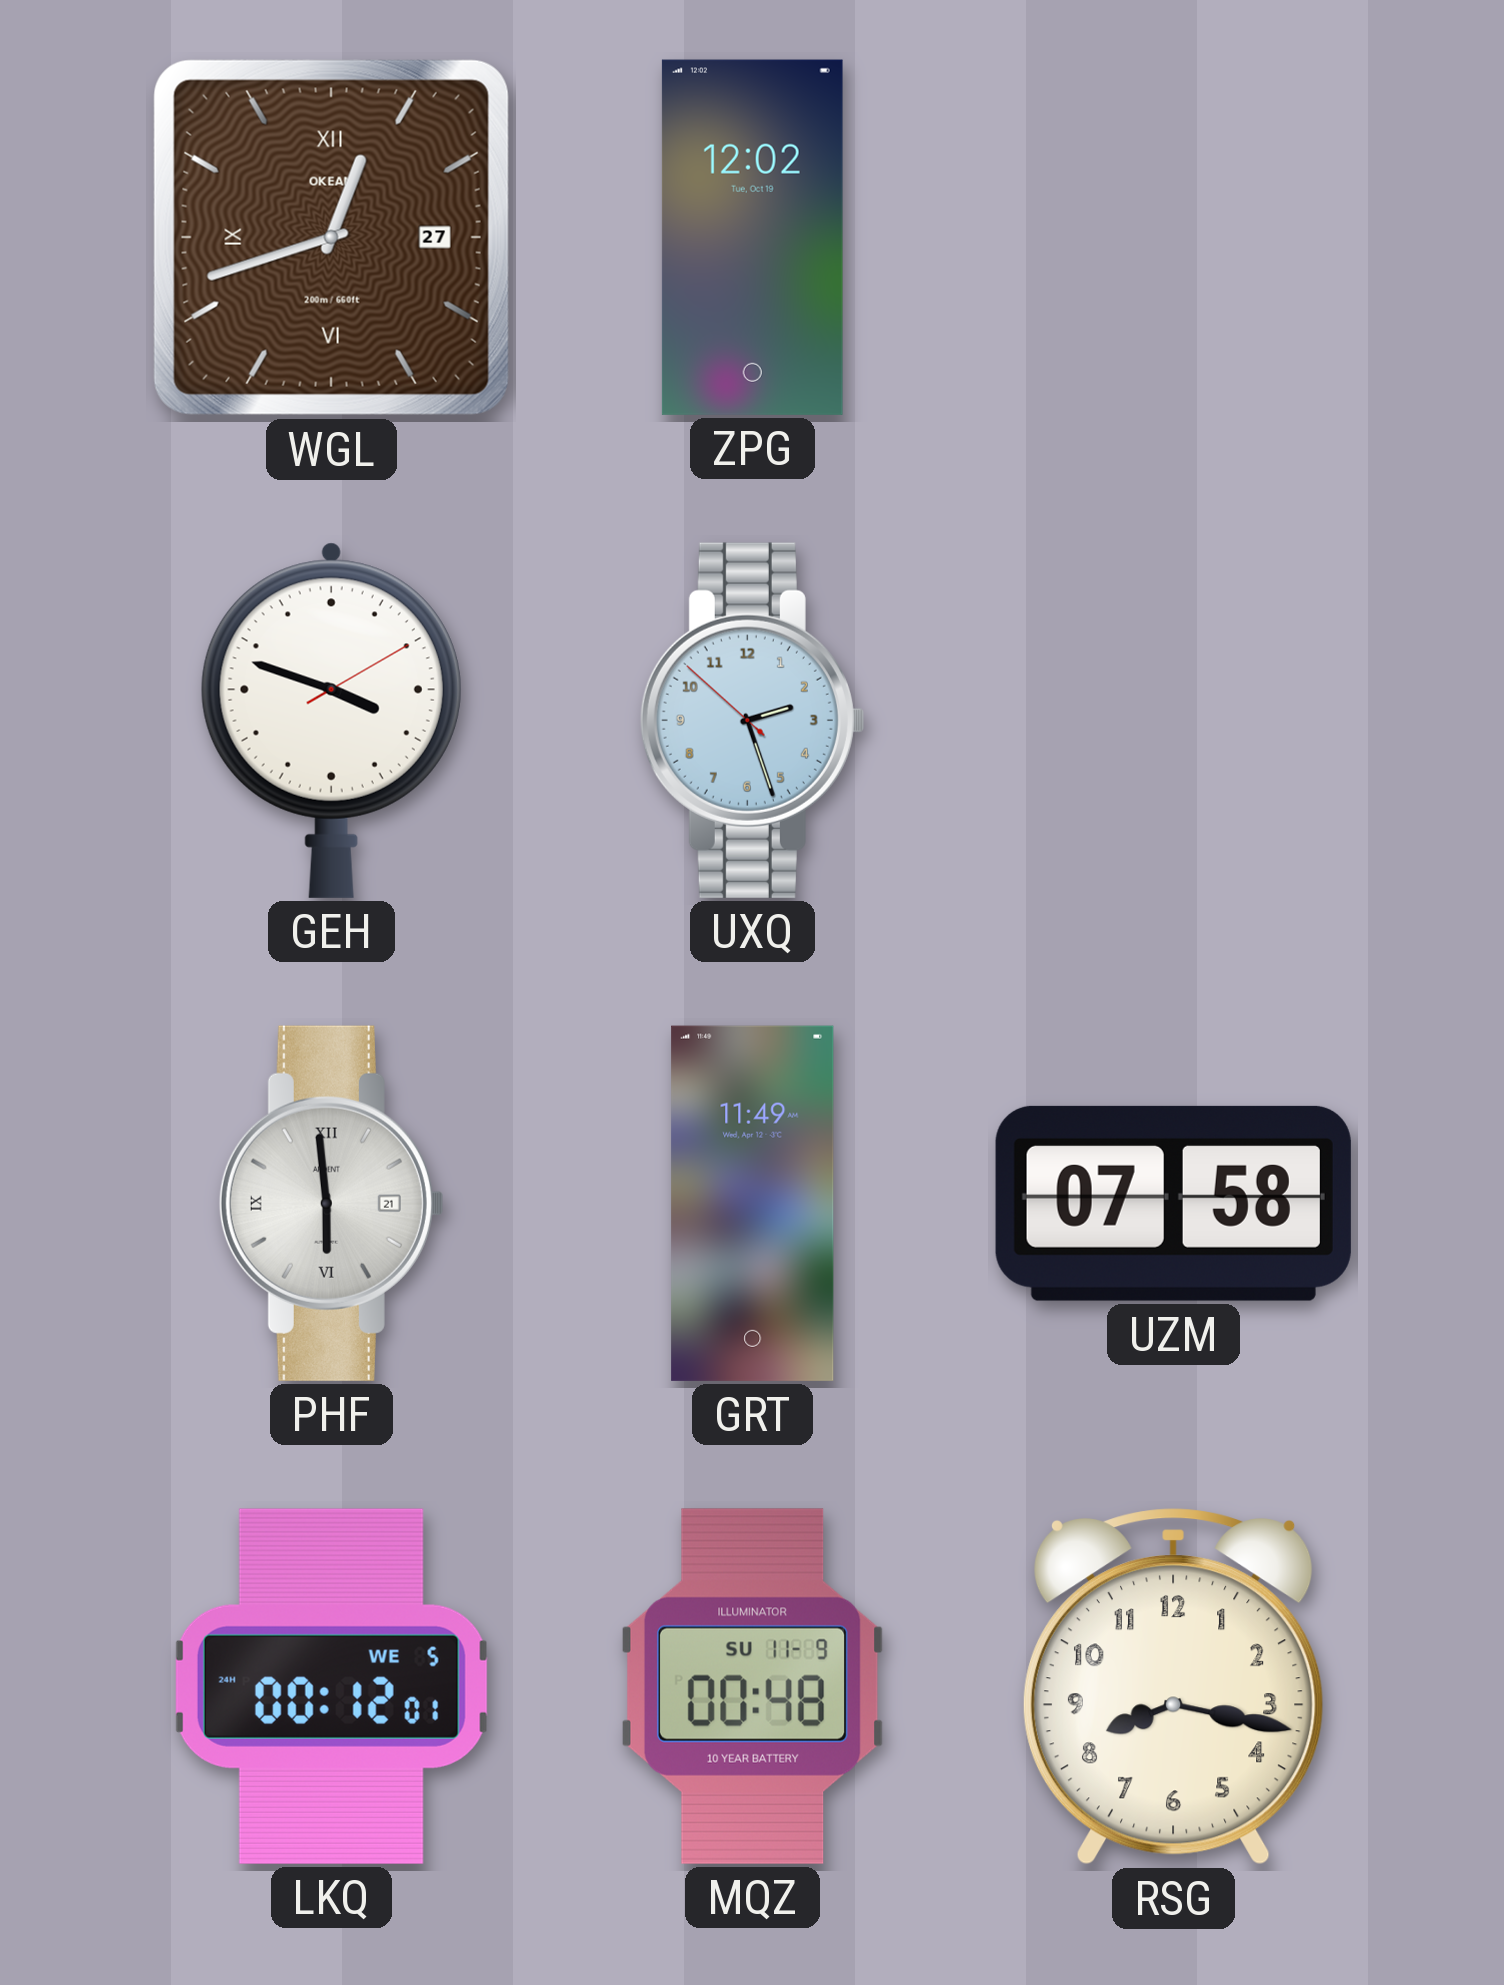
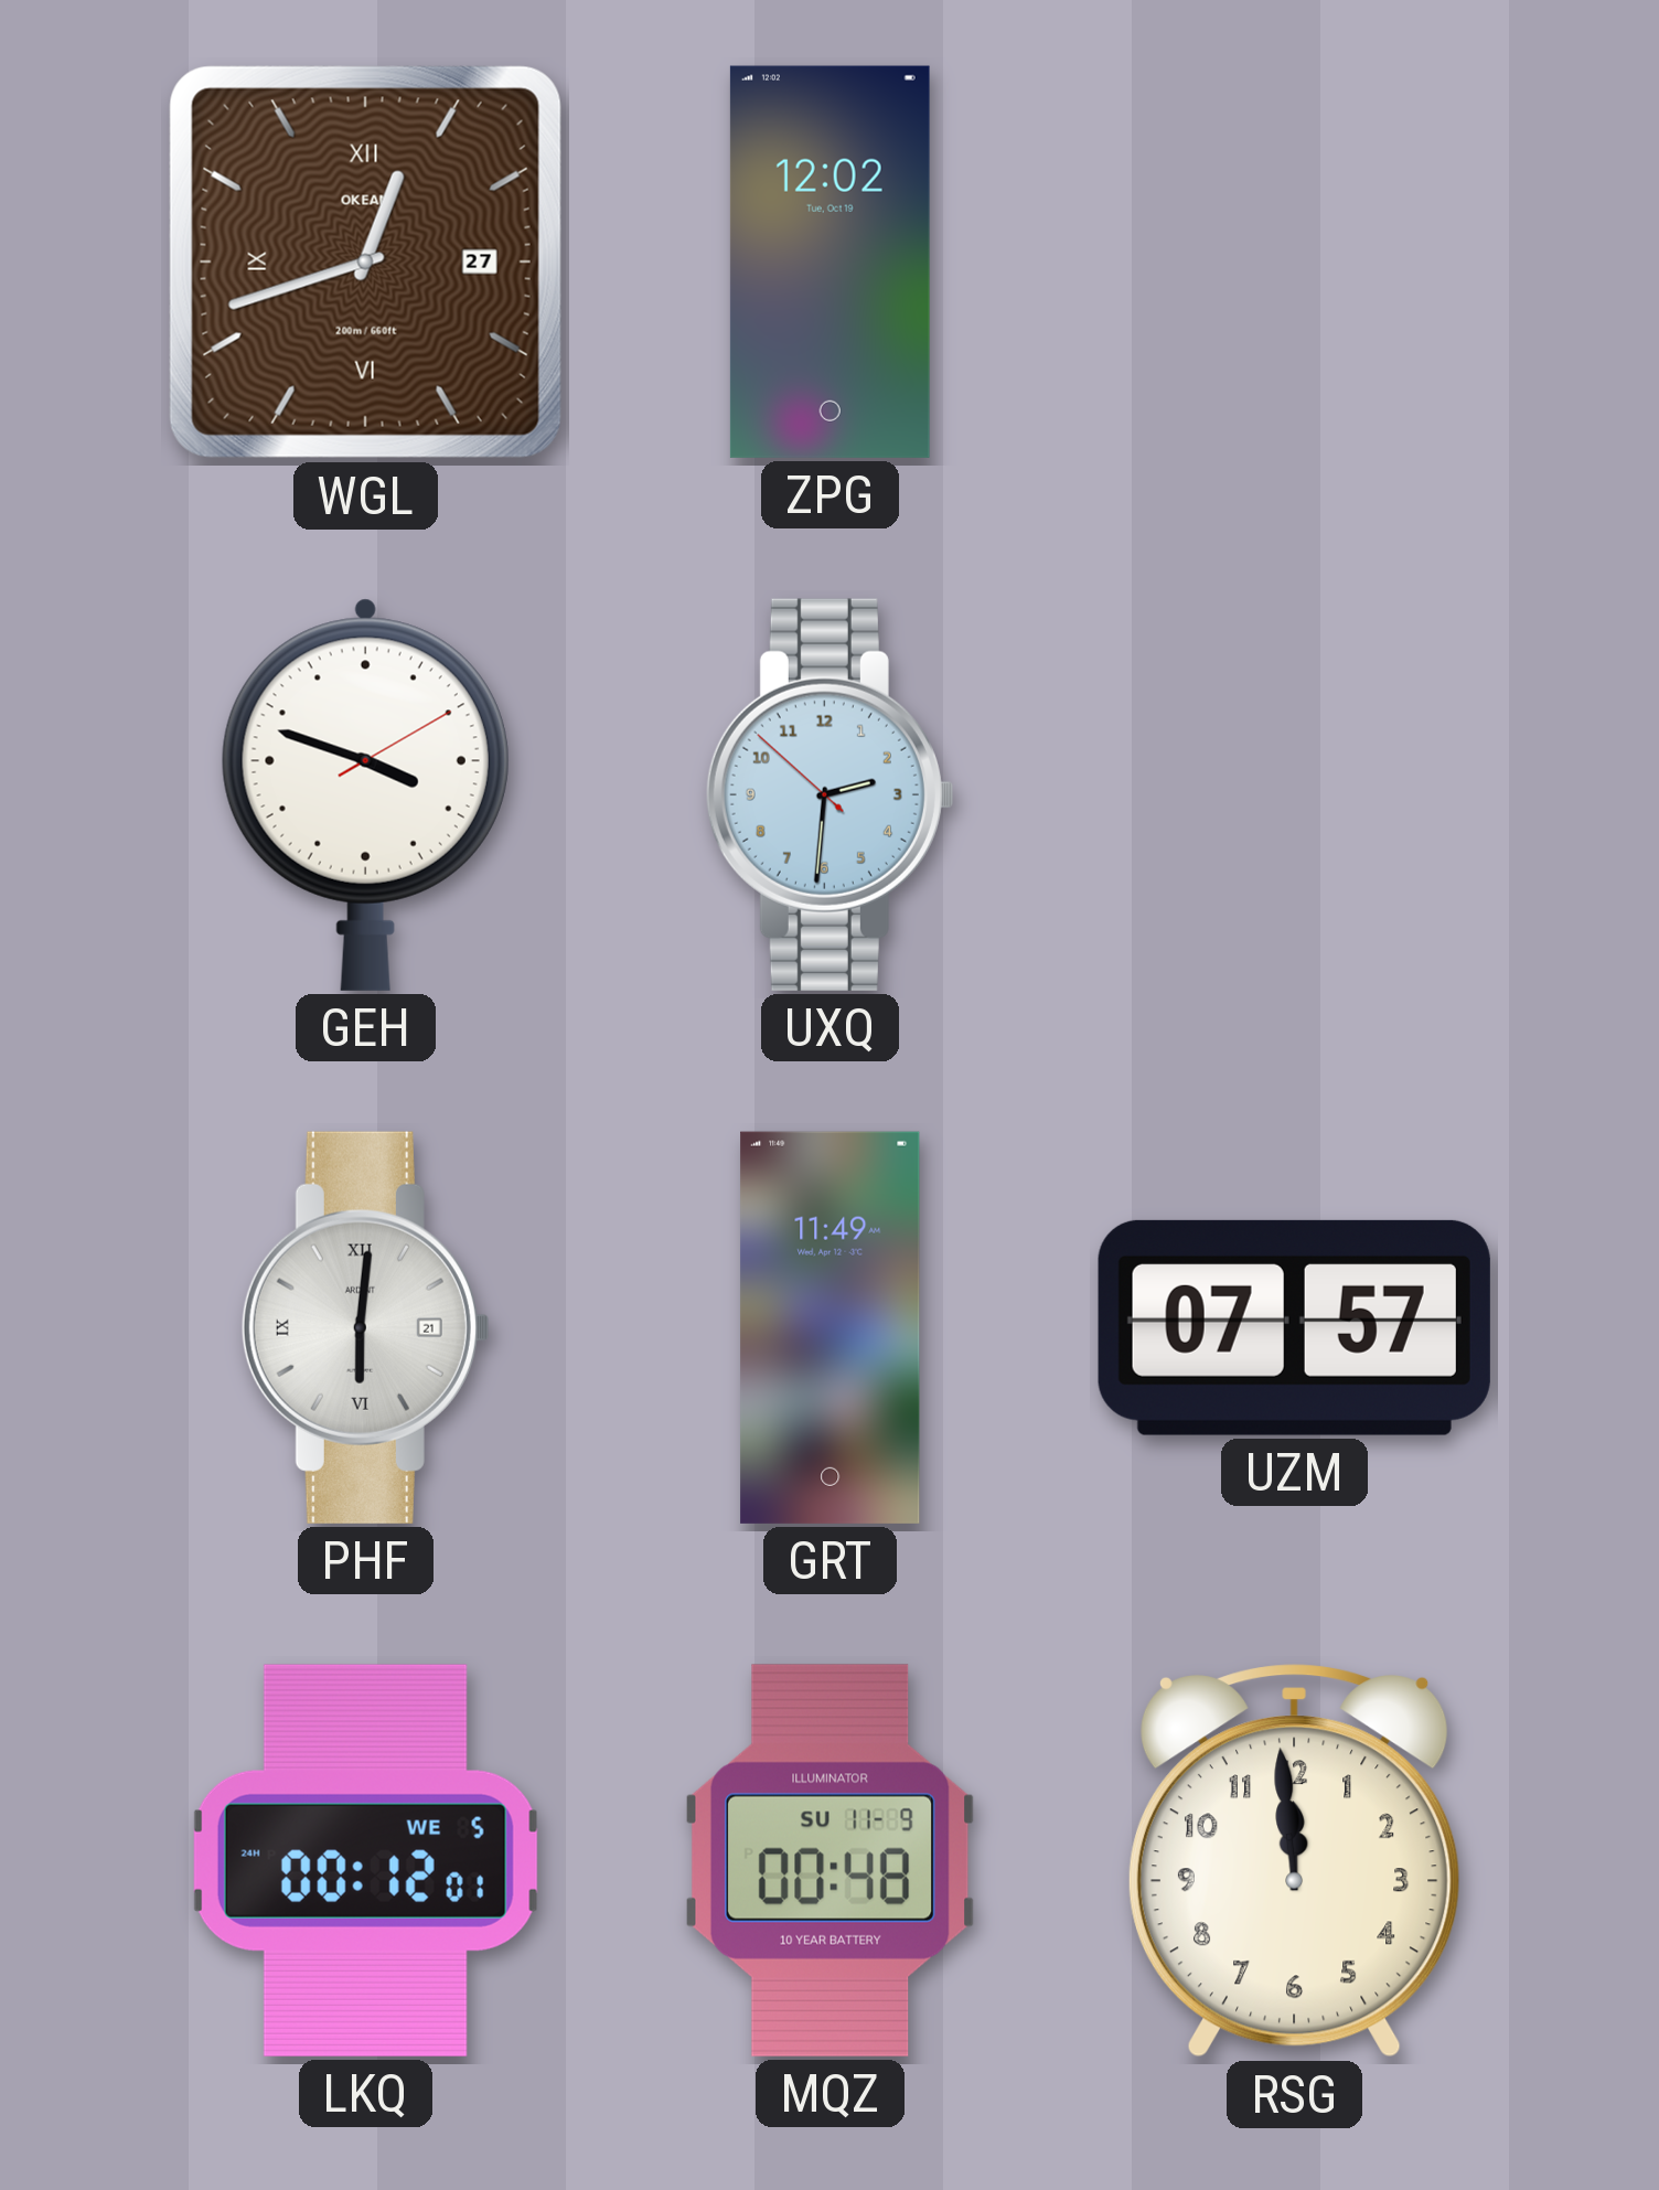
UXQ: 2:26 -> 2:30 (830, 794)
PHF: 5:59 -> 6:01 (365, 1327)
UZM: 07:58 -> 07:57 (1294, 1327)
RSG: 8:17 -> 11:59 (1294, 1861)
